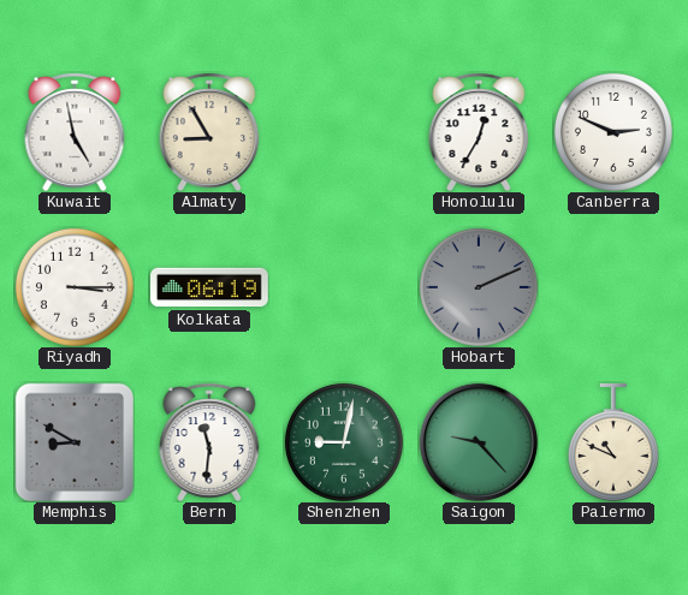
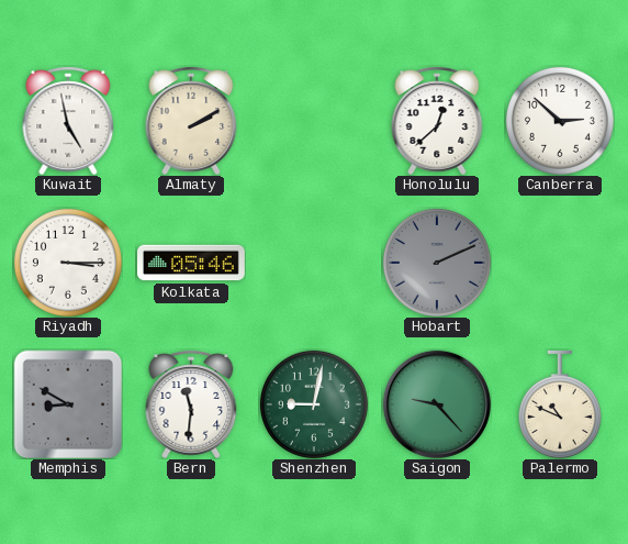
Almaty: 8:55 -> 2:10 (191, 121)
Honolulu: 12:35 -> 12:38 (437, 121)
Canberra: 2:49 -> 2:52 (560, 121)
Kolkata: 06:19 -> 05:46 (192, 263)
